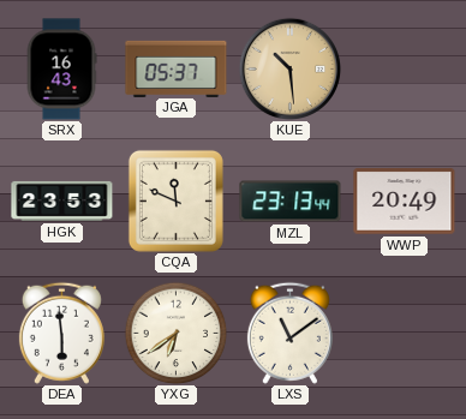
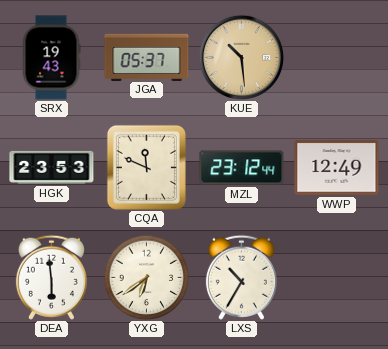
SRX: 16:43 -> 19:43 (51, 58)
MZL: 23:13 -> 23:12 (242, 168)
WWP: 20:49 -> 12:49 (337, 168)
LXS: 11:09 -> 10:35 (241, 277)
